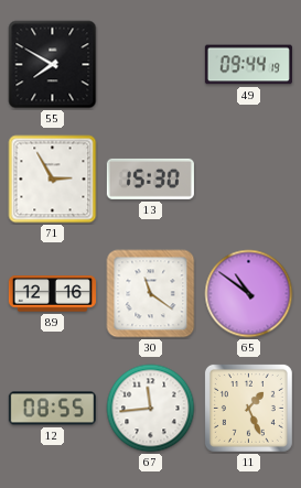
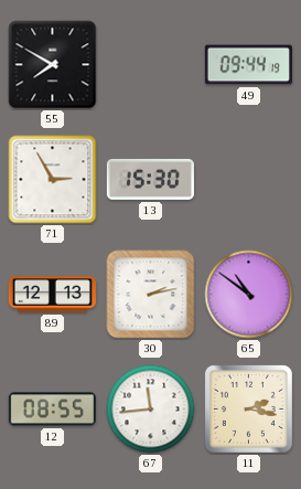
89: 12:16 -> 12:13 (52, 295)
30: 11:21 -> 2:13 (151, 295)
11: 1:26 -> 2:17 (248, 408)
